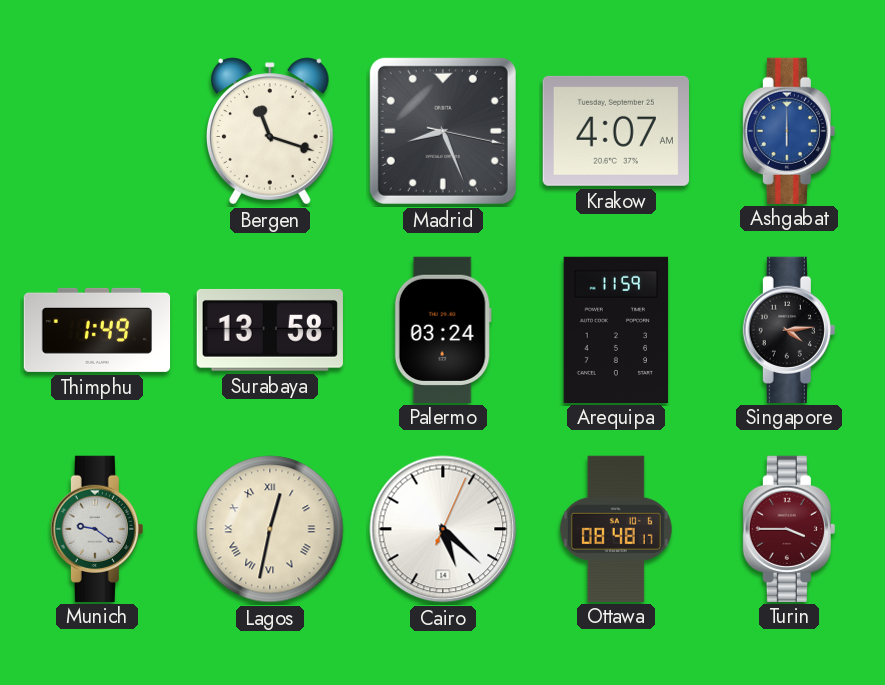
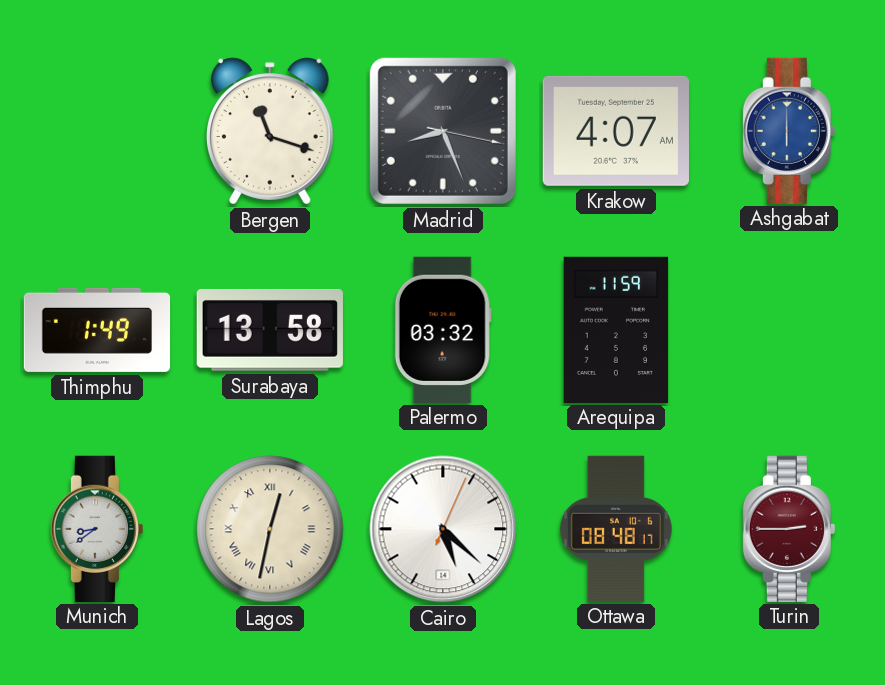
Palermo: 03:24 -> 03:32 (443, 329)
Singapore: 4:14 -> none (789, 329)
Munich: 9:21 -> 8:39 (97, 528)
Turin: 3:45 -> 2:45 (789, 528)
